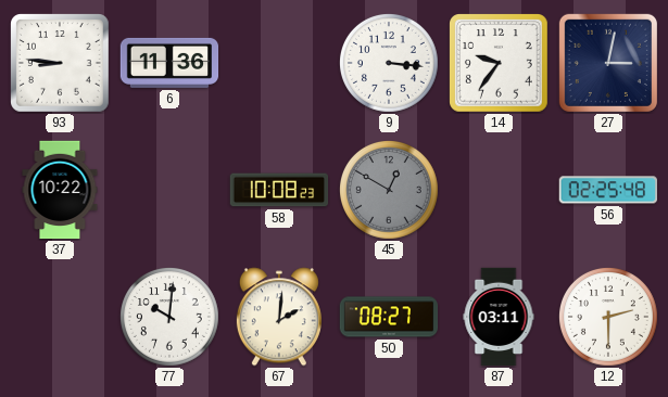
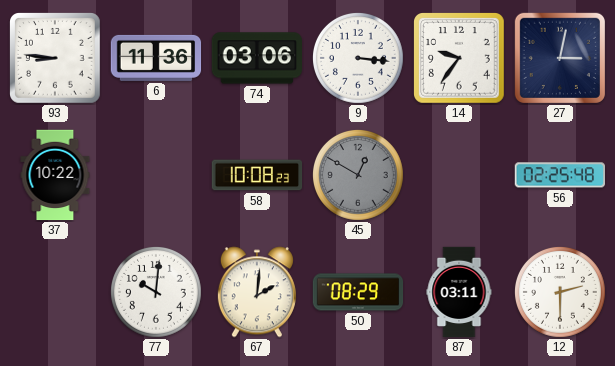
74: none -> 03:06 (257, 58)
50: 08:27 -> 08:29 (358, 292)
